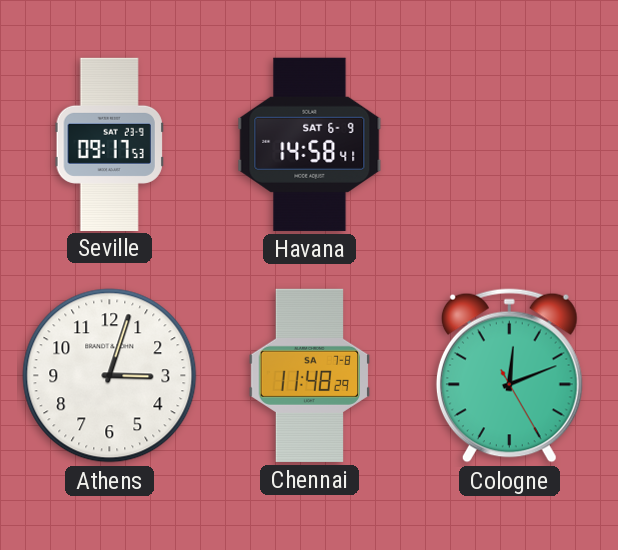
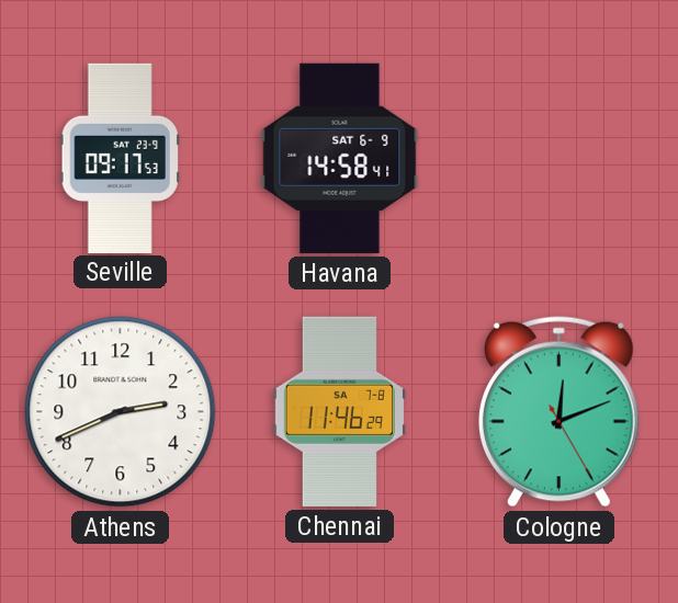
Athens: 3:03 -> 2:41 (121, 412)
Chennai: 11:48 -> 11:46 (340, 411)
